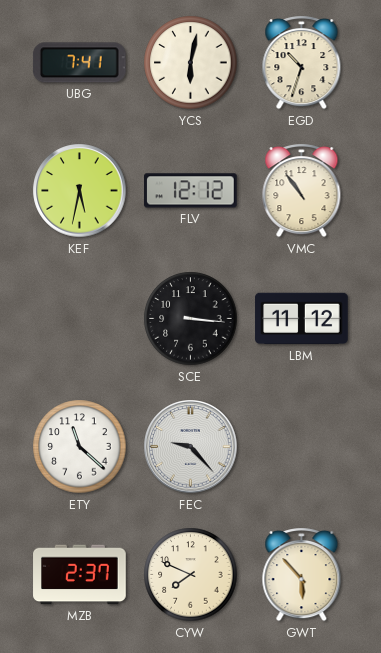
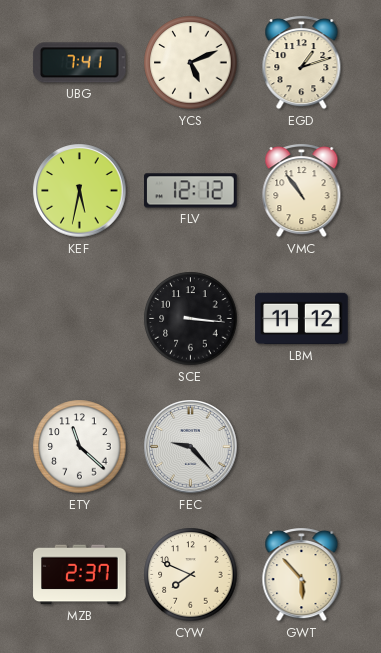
YCS: 6:02 -> 5:11 (191, 63)
EGD: 10:33 -> 1:12 (302, 63)
